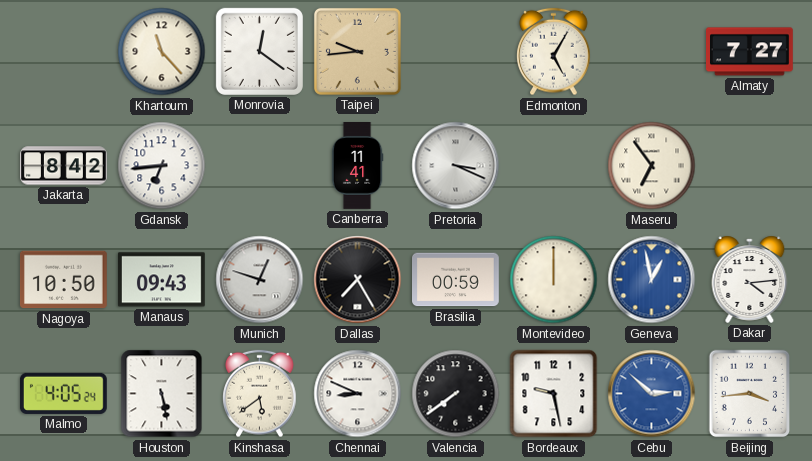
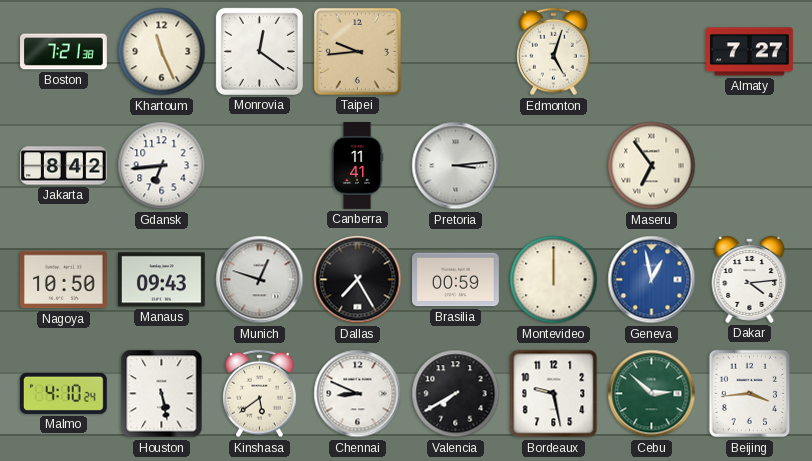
Boston: none -> 7:21 (64, 52)
Khartoum: 11:23 -> 11:26 (162, 52)
Edmonton: 5:05 -> 5:03 (554, 52)
Pretoria: 3:19 -> 3:14 (456, 166)
Malmo: 4:05 -> 4:10 (63, 393)
Valencia: 7:39 -> 7:40 (456, 394)
Cebu dial: blue -> green (652, 394)
